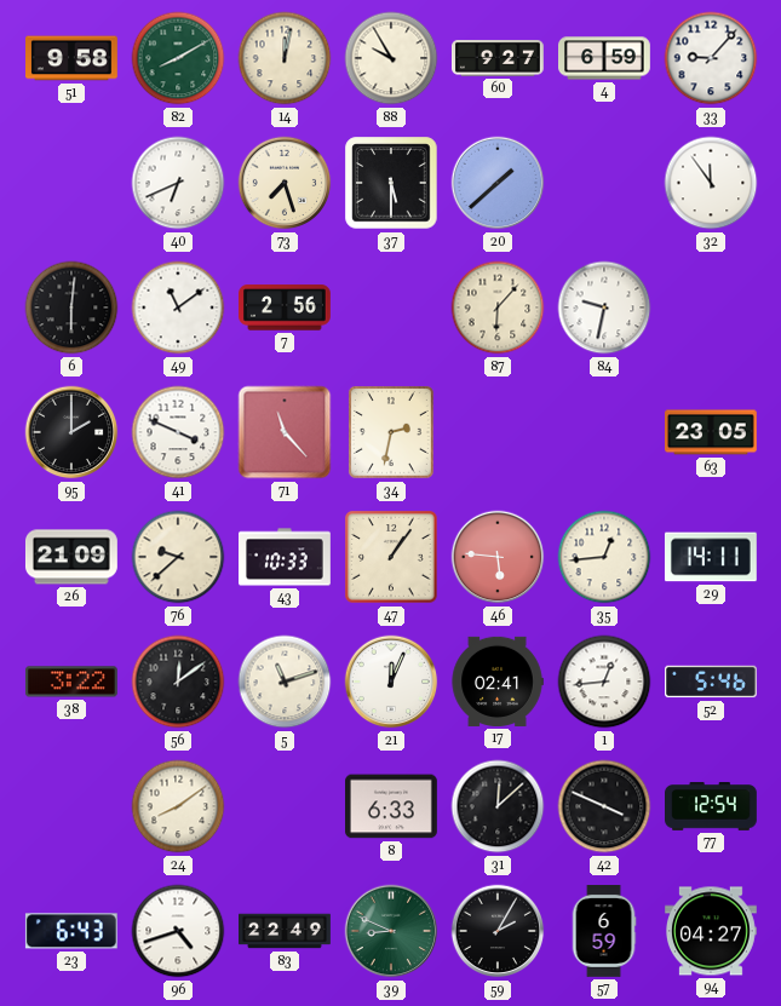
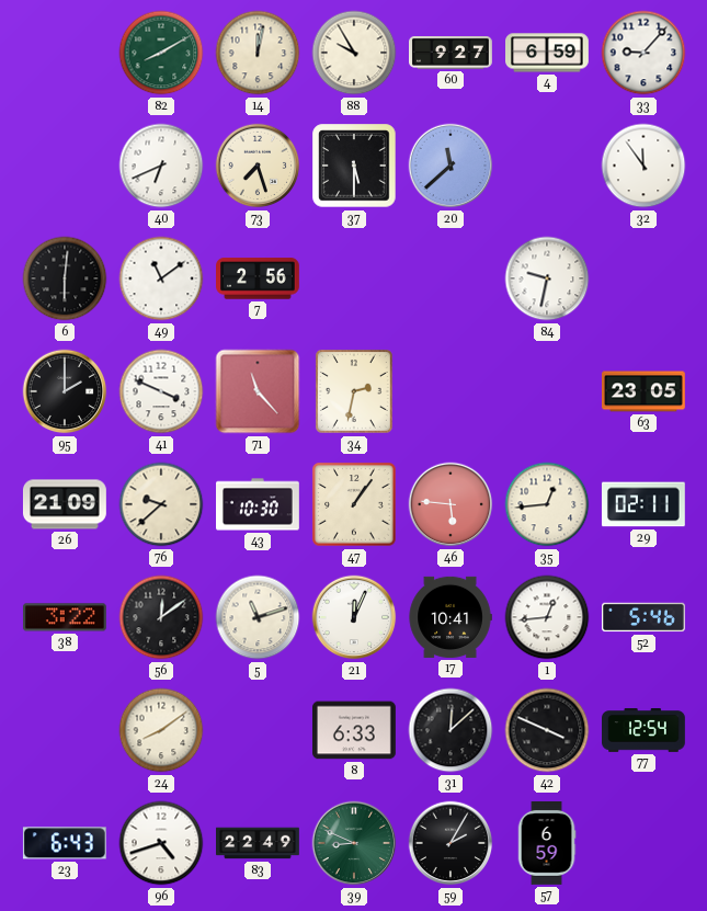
51: 9:58 -> none (73, 58)
20: 1:38 -> 11:38 (451, 166)
87: 6:07 -> none (498, 307)
43: 10:33 -> 10:30 (259, 504)
29: 14:11 -> 02:11 (643, 504)
17: 02:41 -> 10:41 (451, 617)
94: 04:27 -> none (712, 931)
